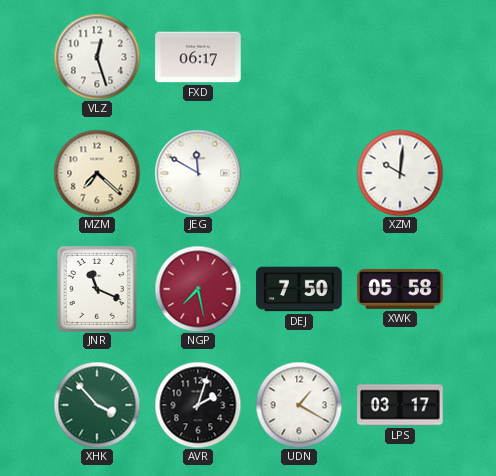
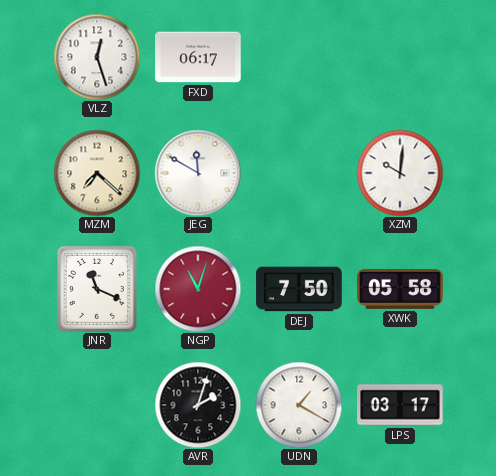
NGP: 7:28 -> 11:03 (198, 289)
XHK: 3:53 -> none (97, 405)
